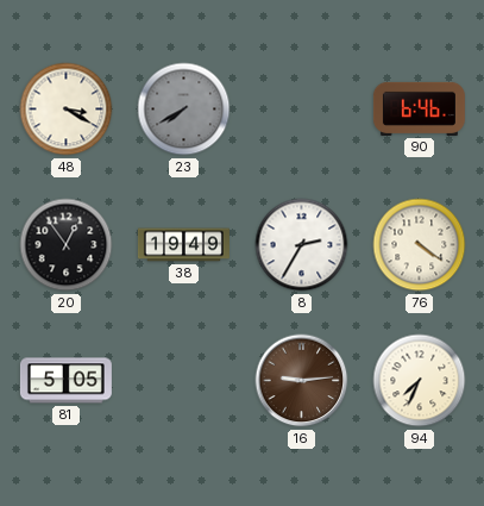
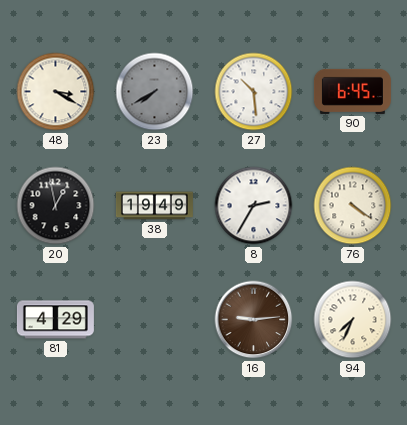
27: none -> 10:29 (254, 92)
90: 6:46 -> 6:45 (352, 91)
20: 12:54 -> 12:58 (56, 206)
81: 5:05 -> 4:29 (55, 320)
